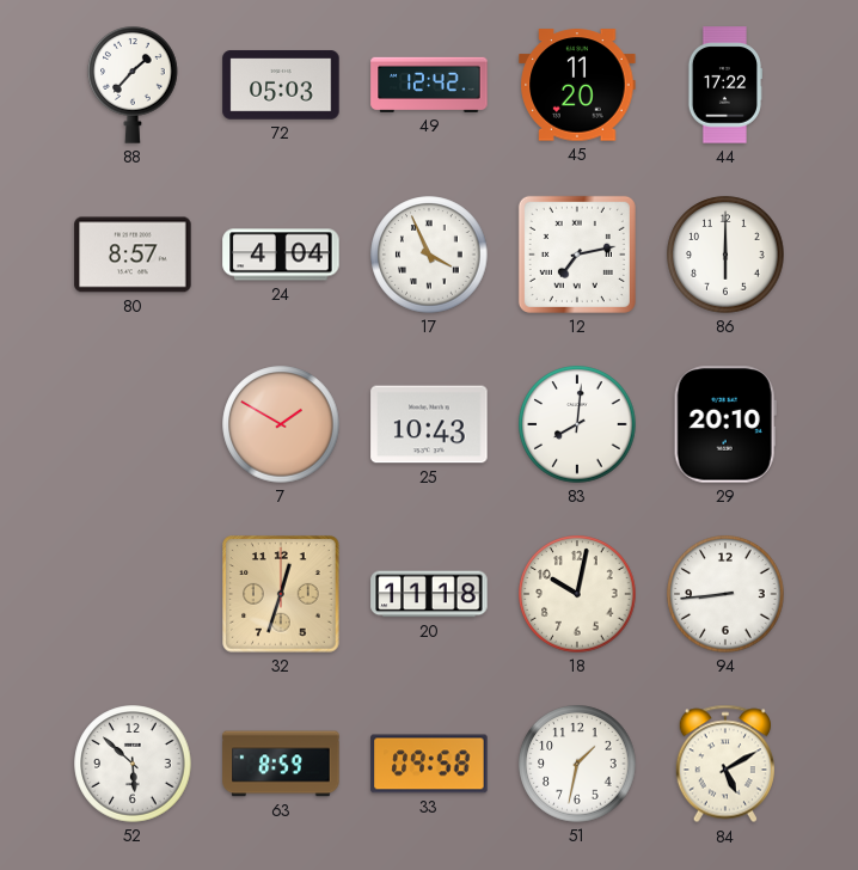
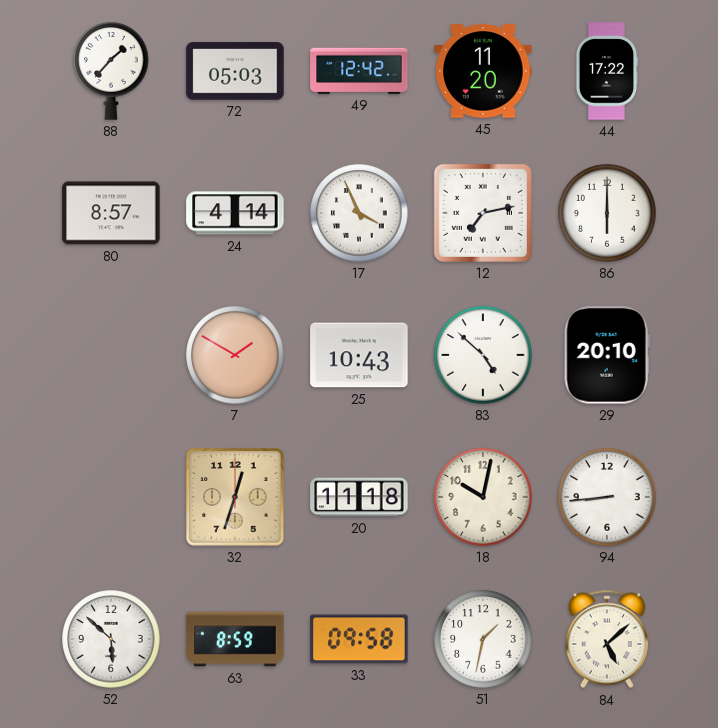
24: 4:04 -> 4:14 (235, 213)
83: 8:01 -> 4:52 (483, 355)
84: 5:10 -> 5:08 (607, 639)
